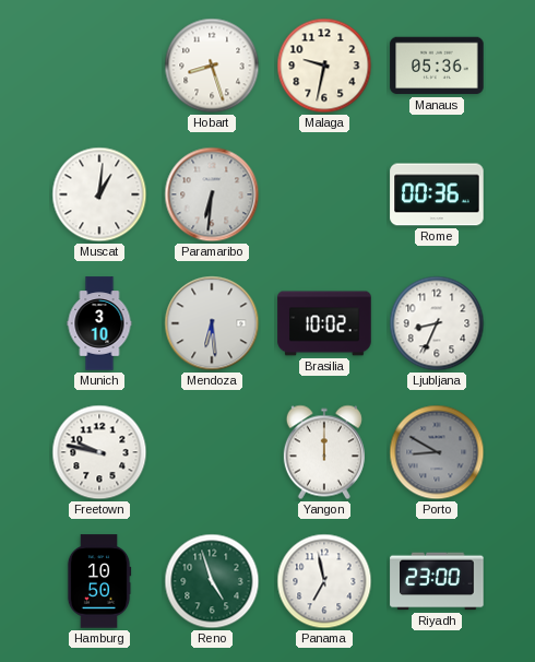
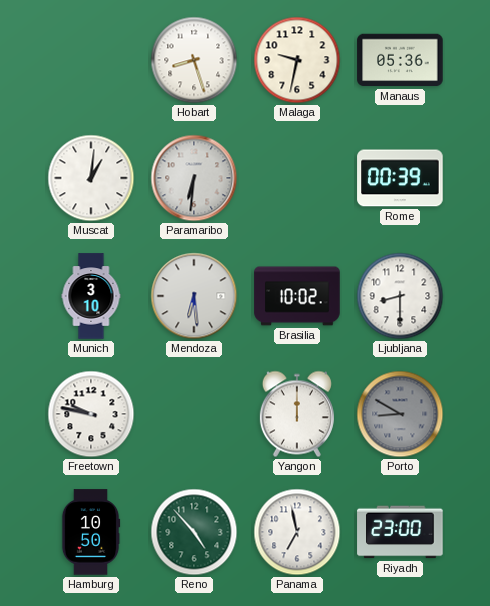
Rome: 00:36 -> 00:39 (400, 178)
Ljubljana: 8:34 -> 8:30 (400, 296)
Reno: 4:57 -> 4:53 (194, 532)
